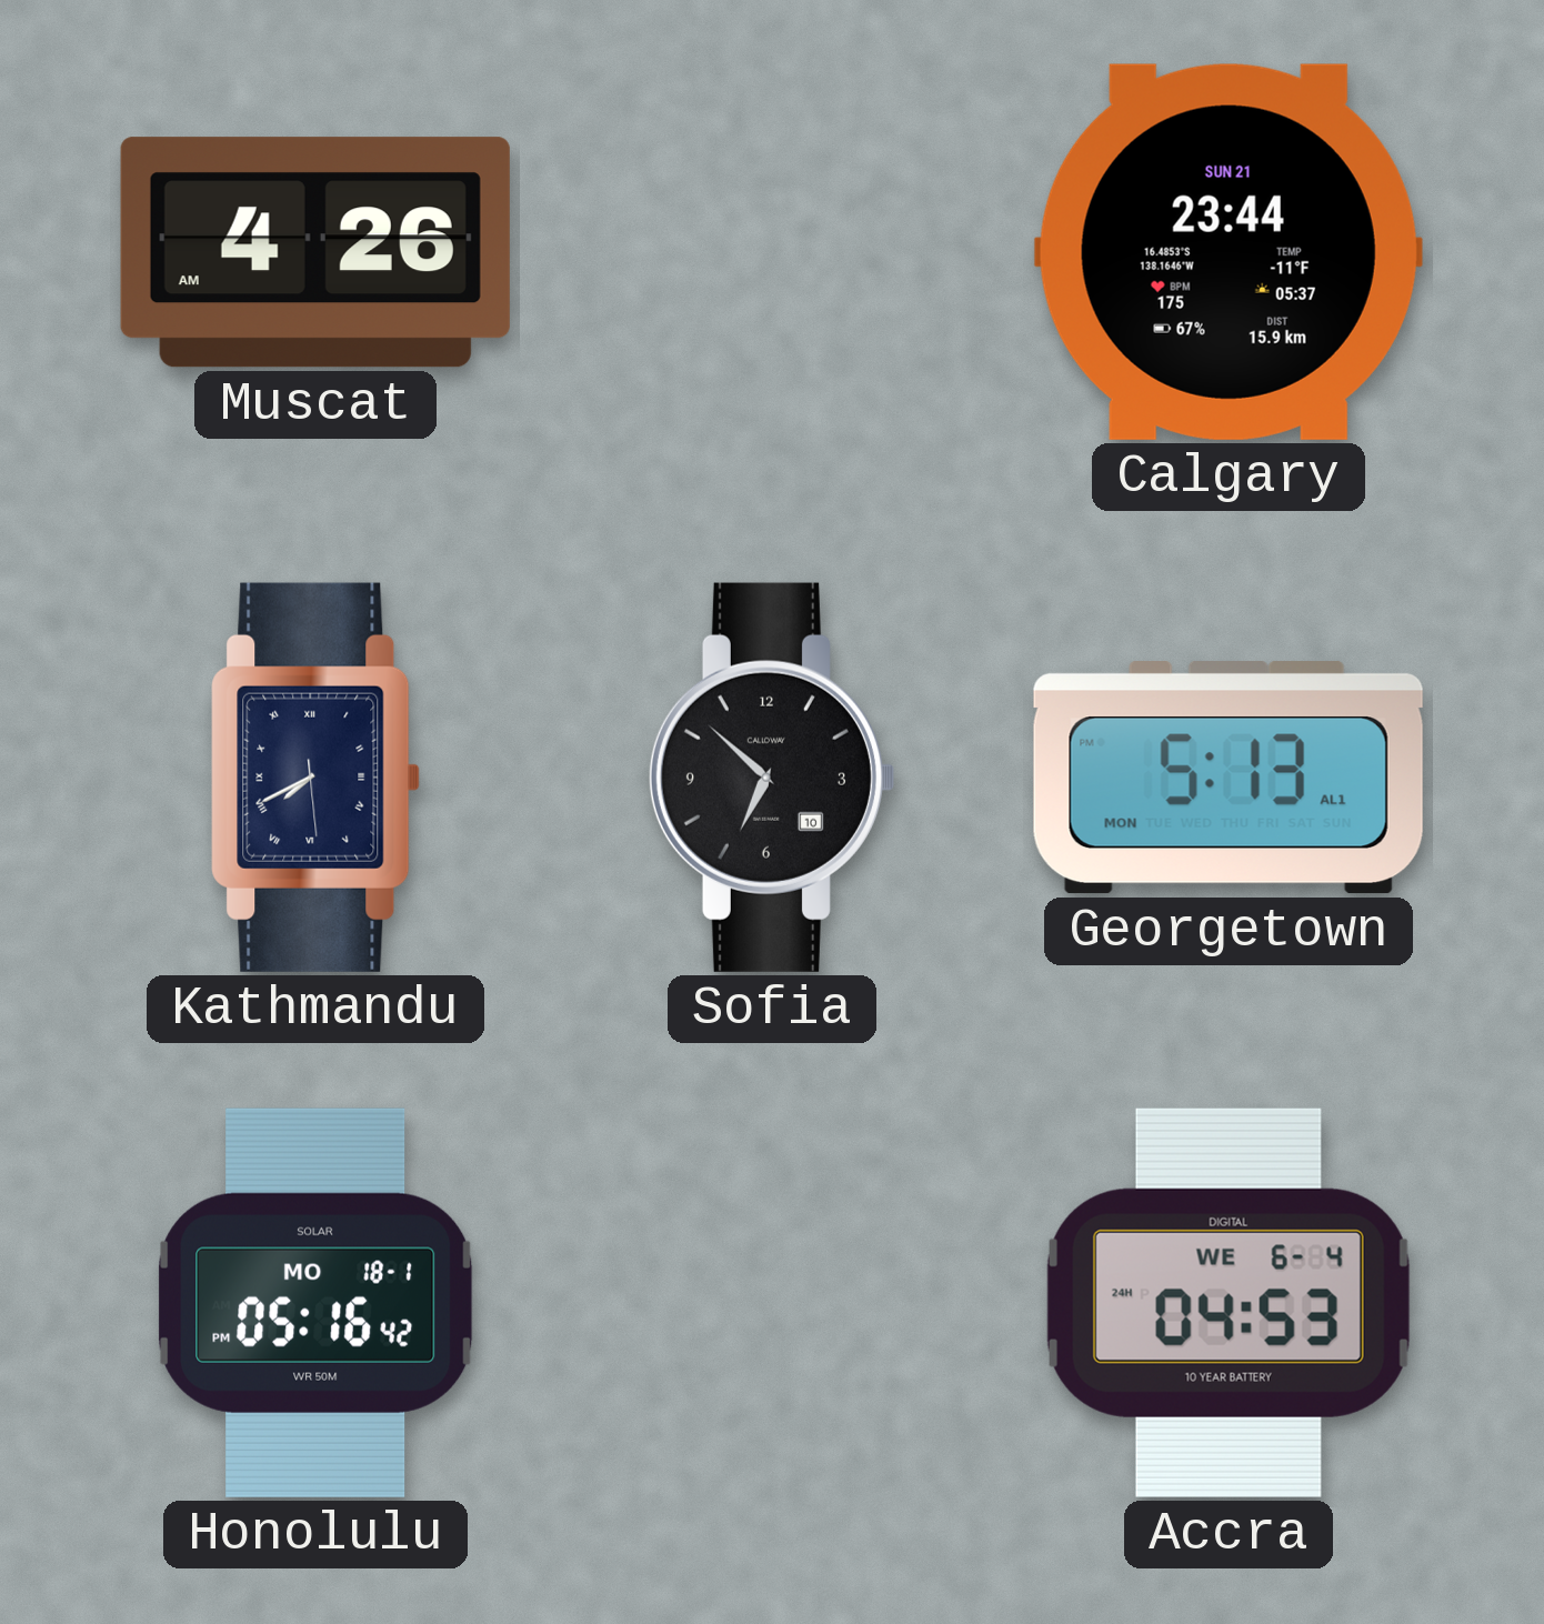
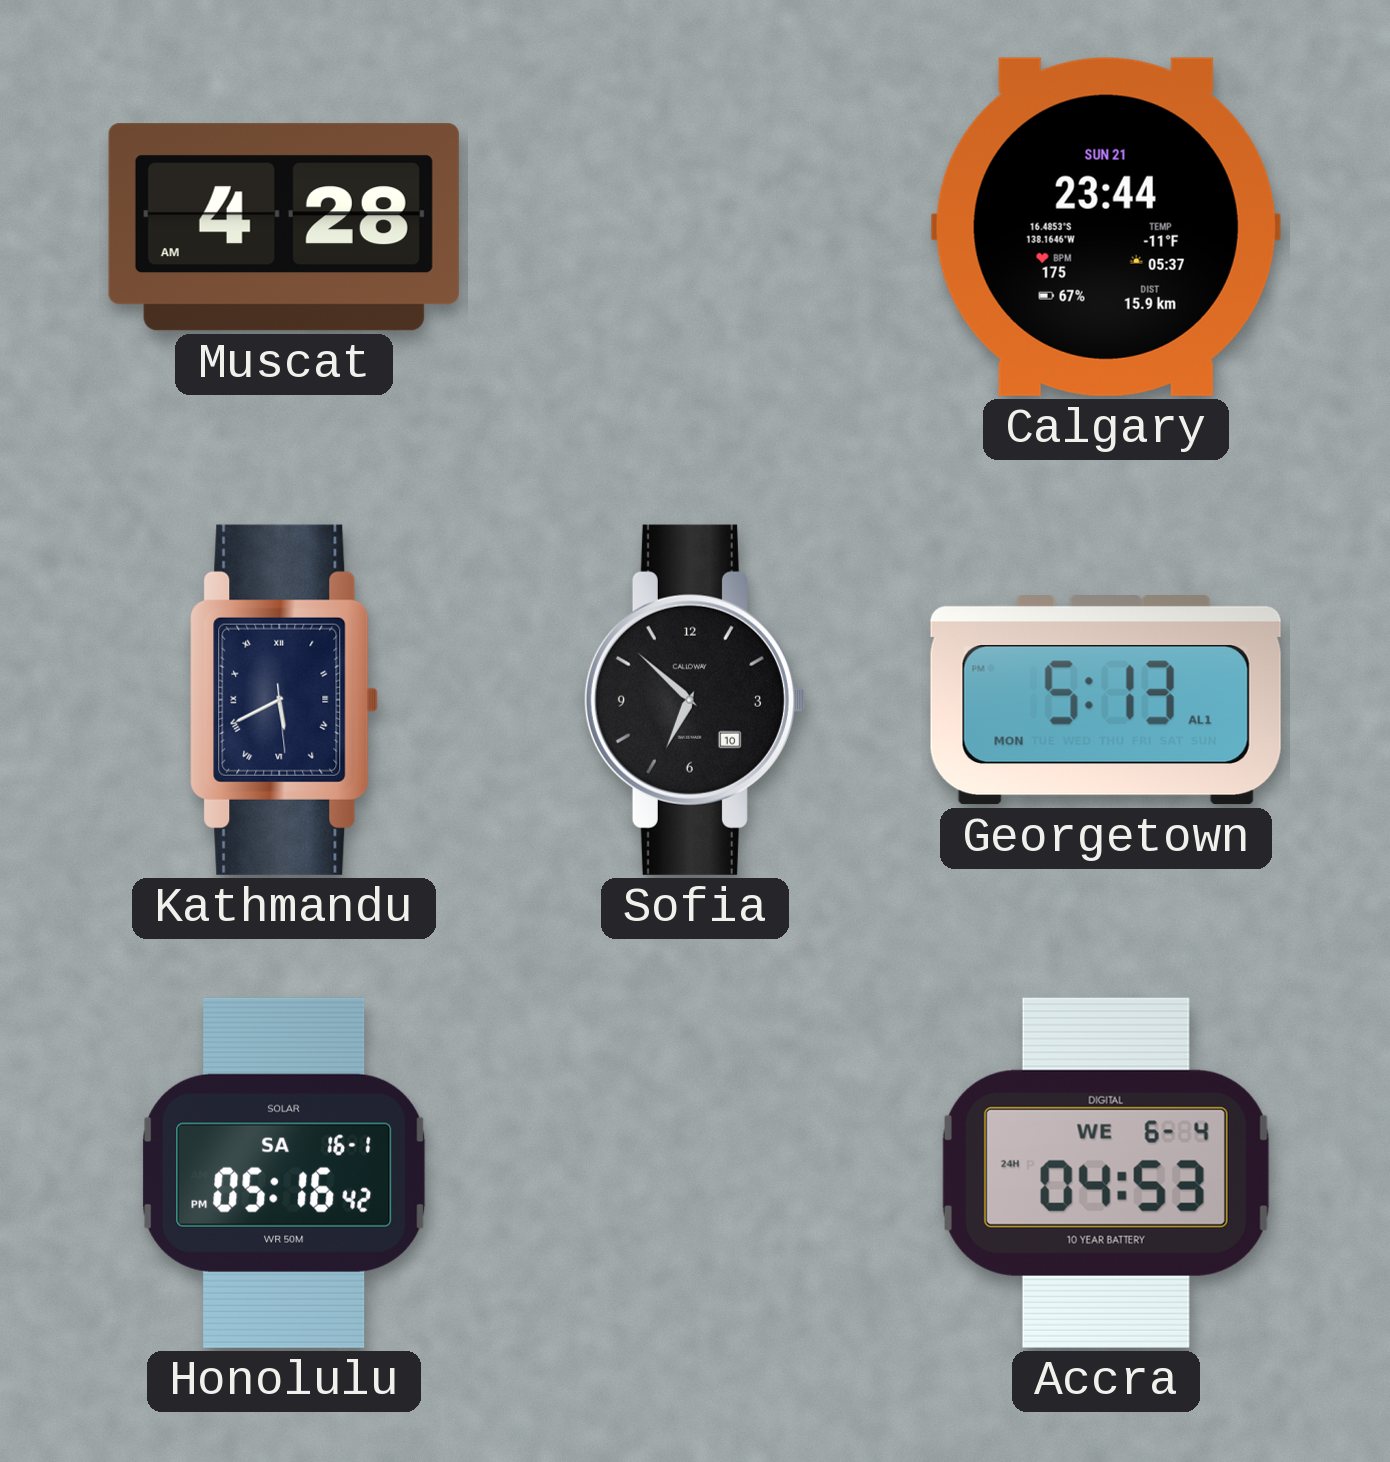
Muscat: 4:26 -> 4:28 (284, 227)
Kathmandu: 7:40 -> 5:40 (284, 700)
Honolulu date: MO 18-1 -> SA 16-1 (284, 1173)
